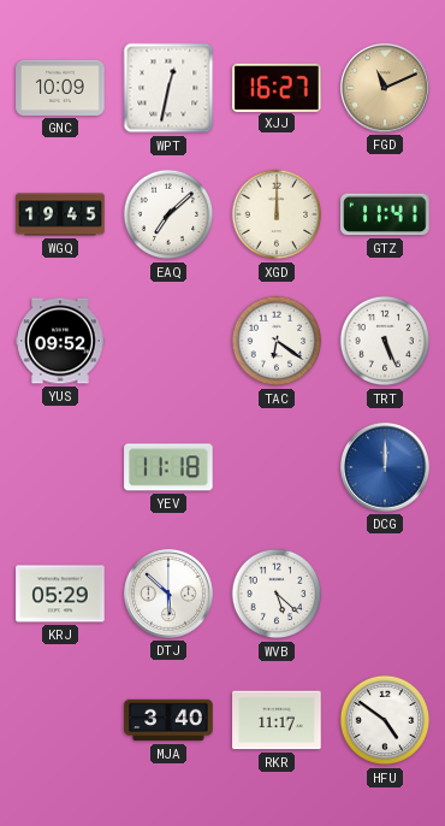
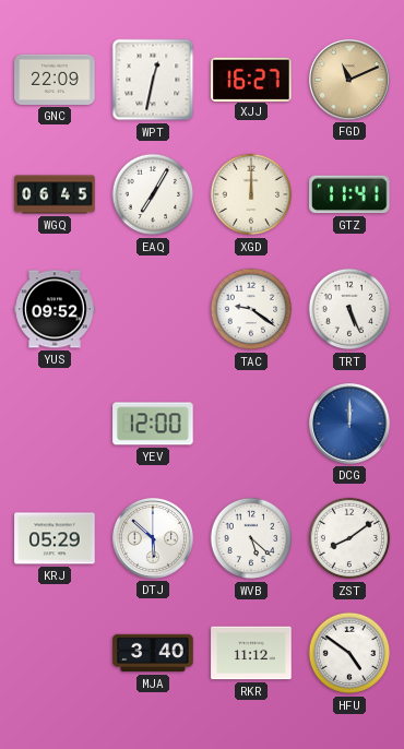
GNC: 10:09 -> 22:09 (55, 80)
WGQ: 19:45 -> 06:45 (55, 194)
EAQ: 7:08 -> 7:05 (153, 194)
TAC: 6:21 -> 9:21 (251, 309)
YEV: 11:18 -> 12:00 (153, 424)
ZST: none -> 8:09 (349, 538)
RKR: 11:17 -> 11:12 (251, 653)
